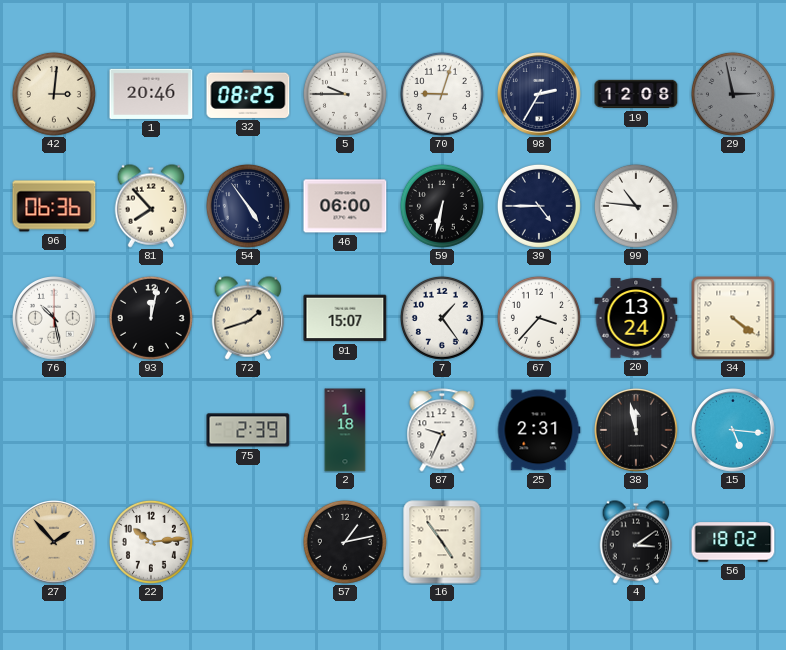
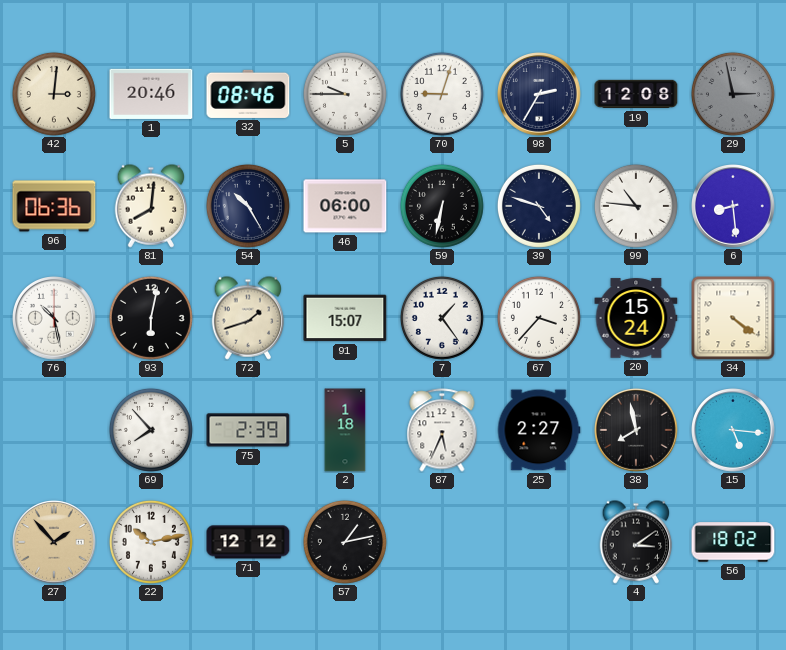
32: 08:25 -> 08:46 (248, 94)
81: 7:53 -> 8:01 (151, 206)
54: 4:54 -> 10:25 (248, 206)
39: 4:45 -> 4:48 (539, 206)
6: none -> 8:29 (734, 207)
93: 12:02 -> 6:02 (151, 318)
20: 13:24 -> 15:24 (636, 318)
69: none -> 7:53 (151, 430)
87: 9:34 -> 5:34 (442, 430)
25: 2:31 -> 2:27 (539, 430)
38: 11:58 -> 7:58 (637, 431)
22: 10:14 -> 10:13 (151, 542)
71: none -> 12:12 (248, 542)
16: 4:54 -> none (442, 542)
